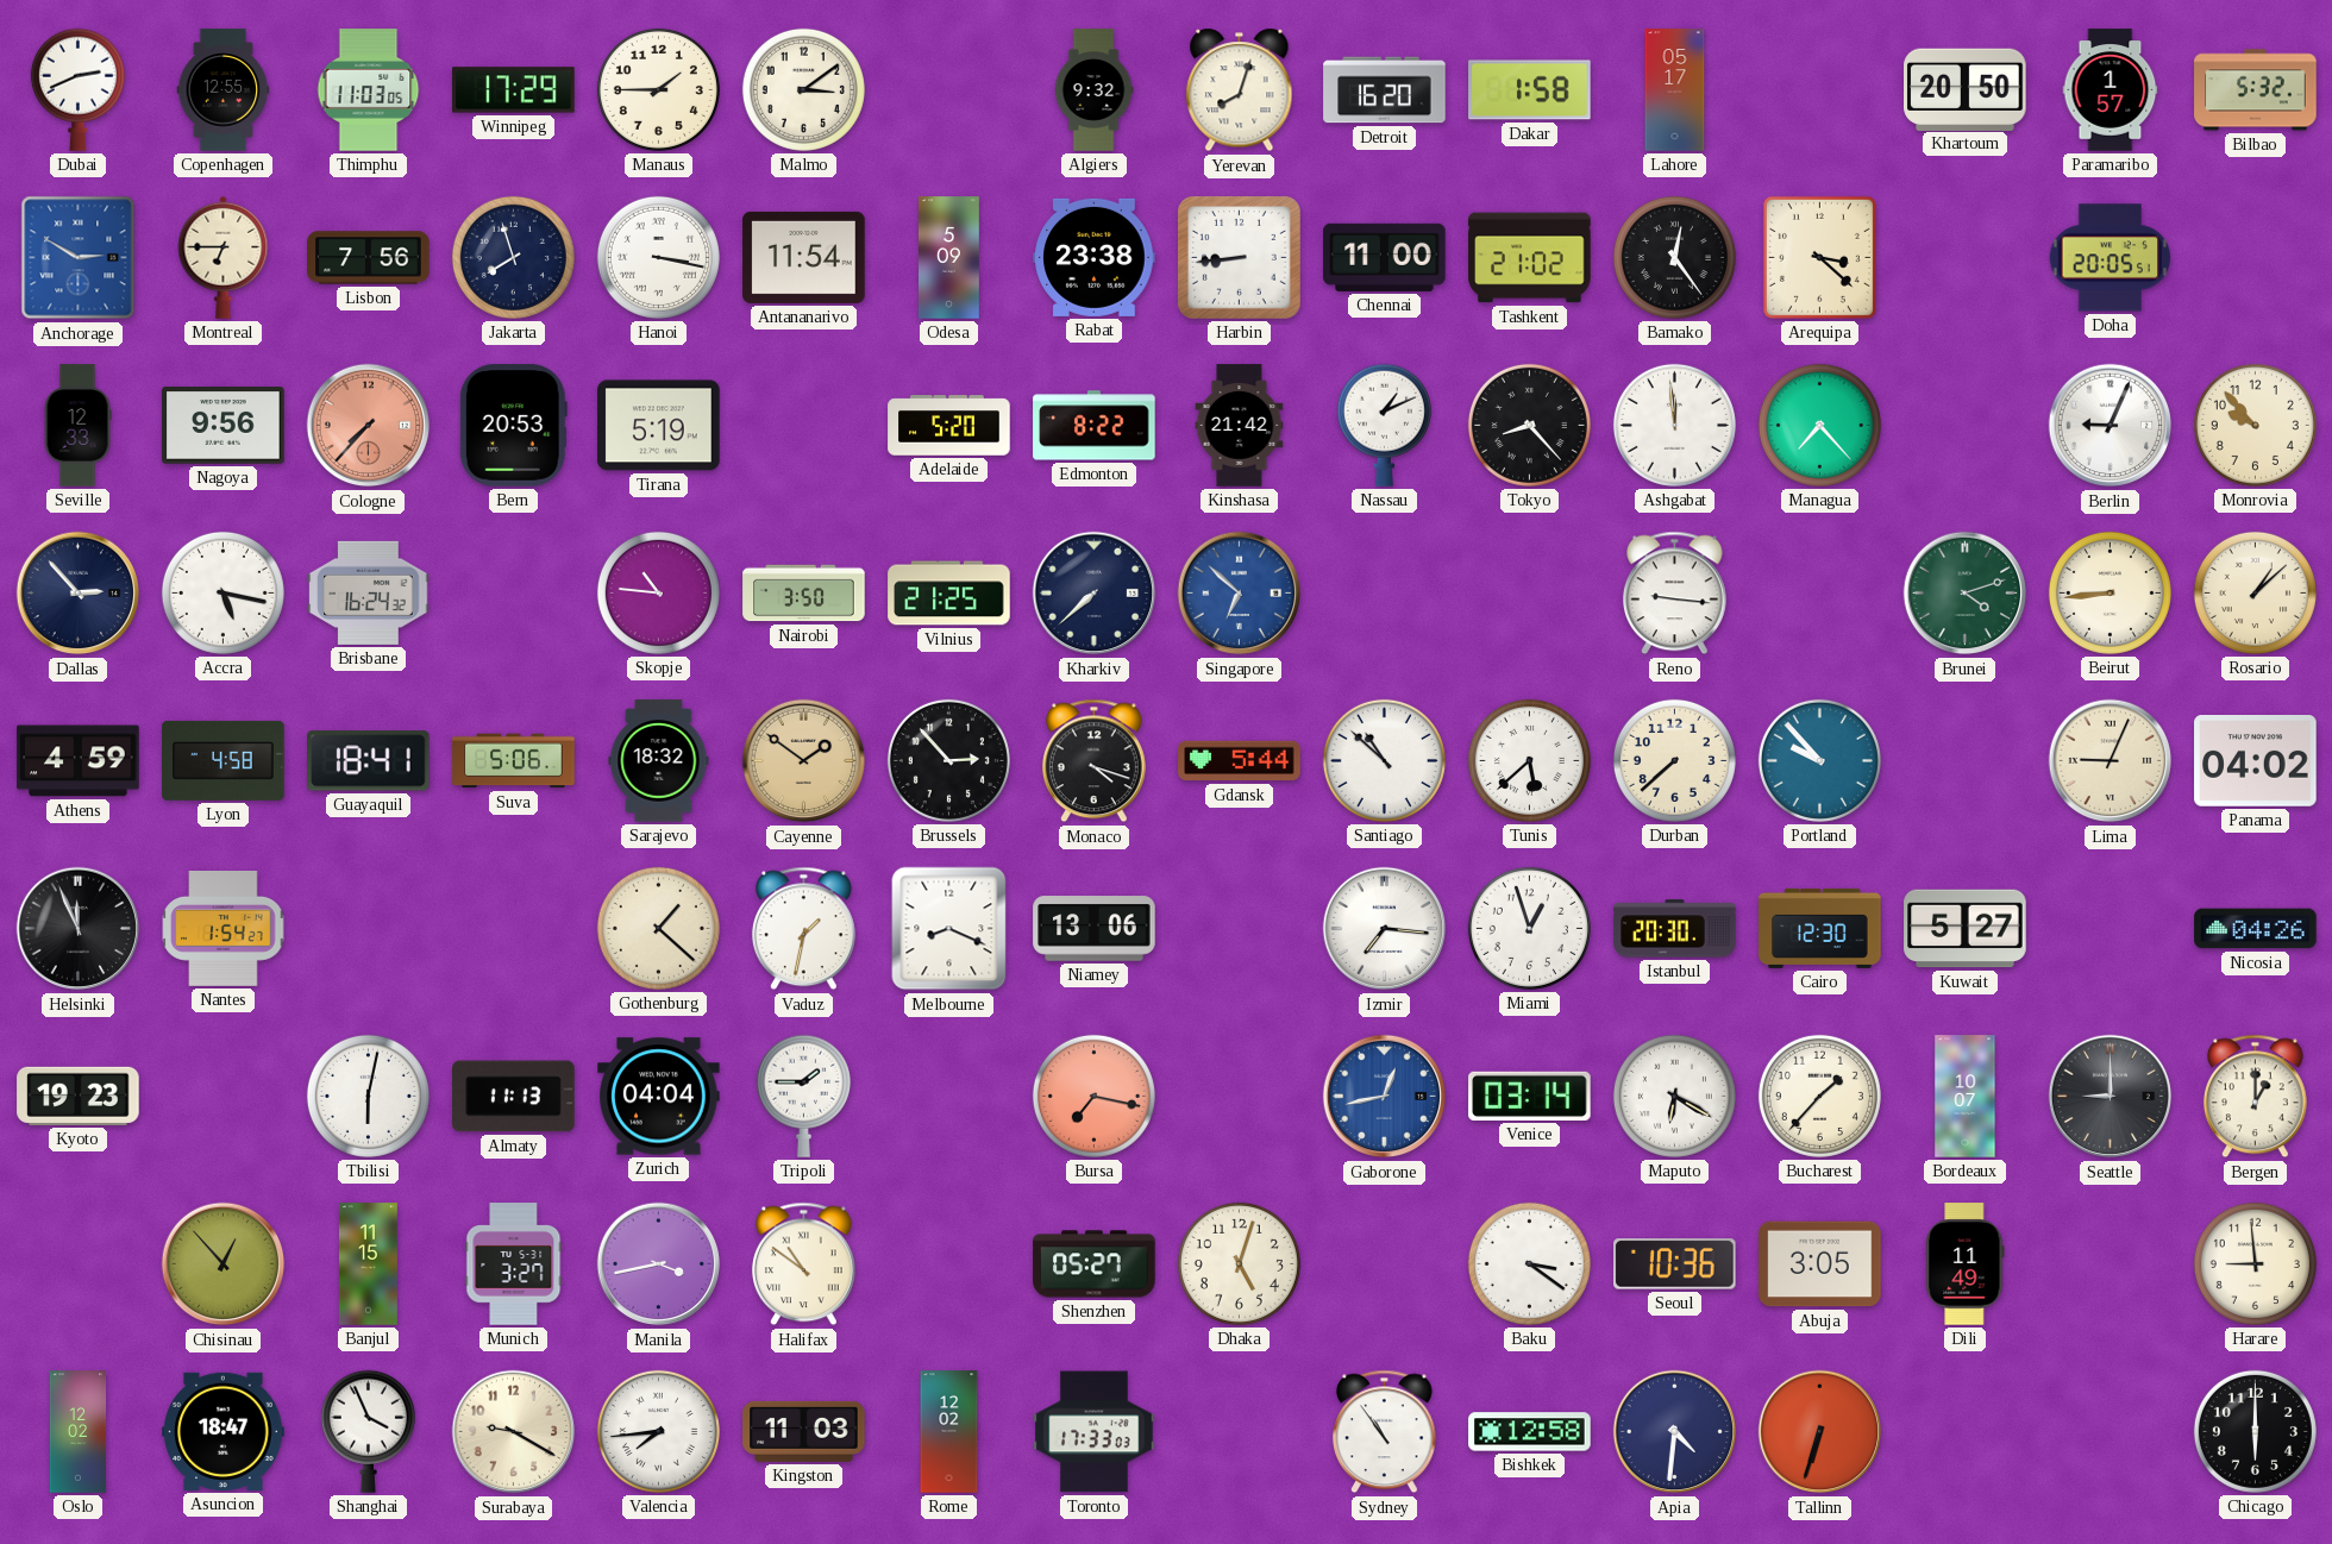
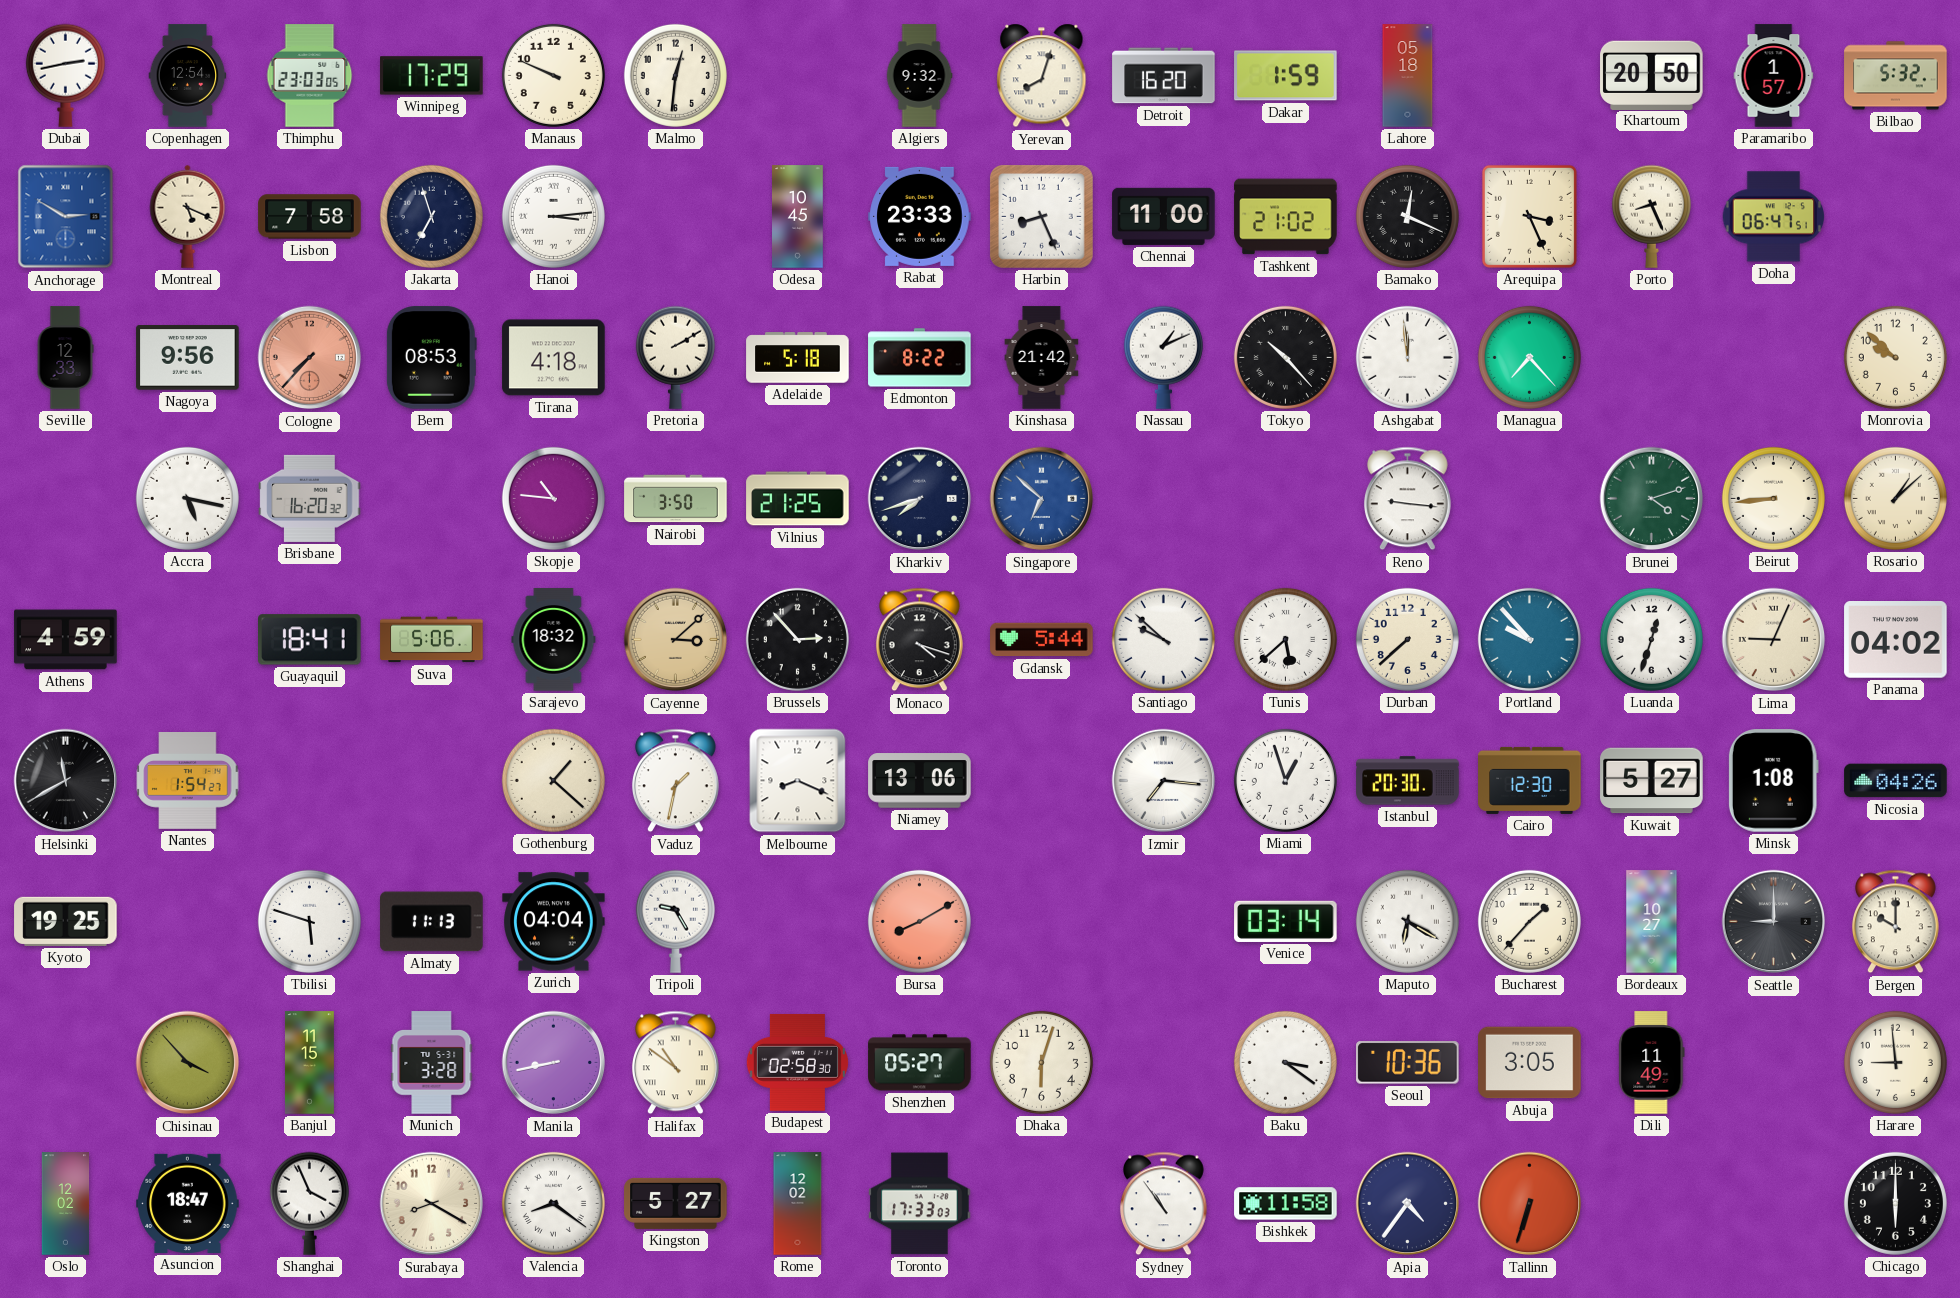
Dubai: 2:41 -> 2:43 (65, 75)
Copenhagen: 12:55 -> 12:54 (188, 76)
Thimphu: 11:03 -> 23:03 (310, 76)
Manaus: 1:45 -> 9:49 (553, 75)
Malmo: 3:09 -> 12:31 (675, 75)
Dakar: 1:58 -> 1:59 (1286, 76)
Lahore: 05:17 -> 05:18 (1408, 76)
Montreal: 6:45 -> 5:19 (188, 216)
Lisbon: 7:56 -> 7:58 (310, 217)
Jakarta: 7:57 -> 6:57 (431, 216)
Hanoi: 3:17 -> 3:14 (553, 216)
Antananarivo: 11:54 -> none (804, 257)
Odesa: 5:09 -> 10:45 (798, 217)
Rabat: 23:38 -> 23:33 (920, 216)
Harbin: 8:44 -> 8:26 (1041, 216)
Bamako: 12:24 -> 12:19 (1407, 216)
Arequipa: 3:22 -> 3:26 (1529, 216)
Porto: none -> 8:26 (1651, 216)
Doha: 20:05 -> 06:47 (1774, 217)
Bern: 20:53 -> 08:53 (431, 358)
Tirana: 5:19 -> 4:18 (554, 358)
Pretoria: none -> 2:10 (675, 357)
Adelaide: 5:20 -> 5:18 (798, 358)
Tokyo: 8:23 -> 10:23 (1285, 357)
Berlin: 9:04 -> none (2111, 426)
Monrovia: 9:53 -> 9:52 (1895, 357)
Dallas: 2:53 -> none (79, 594)
Brisbane: 16:24 -> 16:20 (310, 498)
Kharkiv: 7:38 -> 7:42 (920, 499)
Lyon: 4:58 -> none (224, 760)
Cayenne: 1:51 -> 3:08 (676, 640)
Santiago: 10:52 -> 9:52 (1163, 639)
Luanda: none -> 12:33 (1651, 639)
Helsinki: 11:56 -> 11:40 (66, 781)
Minsk: none -> 1:08 (1773, 781)
Kyoto: 19:23 -> 19:25 (66, 921)
Tbilisi: 6:02 -> 5:48 (309, 921)
Tripoli: 1:45 -> 9:25 (675, 921)
Bursa: 7:17 -> 8:10 (919, 921)
Gaborone: 12:43 -> none (1385, 1097)
Bordeaux: 10:07 -> 10:27 (1652, 922)
Bergen: 1:00 -> 10:00 (1895, 922)
Chisinau: 12:53 -> 3:53 (188, 1063)
Munich: 3:27 -> 3:28 (432, 1063)
Manila: 3:43 -> 8:43 (554, 1063)
Budapest: none -> 02:58 (797, 1062)
Dhaka: 5:03 -> 6:03 (1041, 1062)
Surabaya: 9:20 -> 8:20 (432, 1204)
Valencia: 7:44 -> 8:21 (553, 1203)
Kingston: 11:03 -> 5:27 (676, 1203)
Bishkek: 12:58 -> 11:58 (1286, 1204)
Apia: 4:31 -> 4:36 (1408, 1204)
